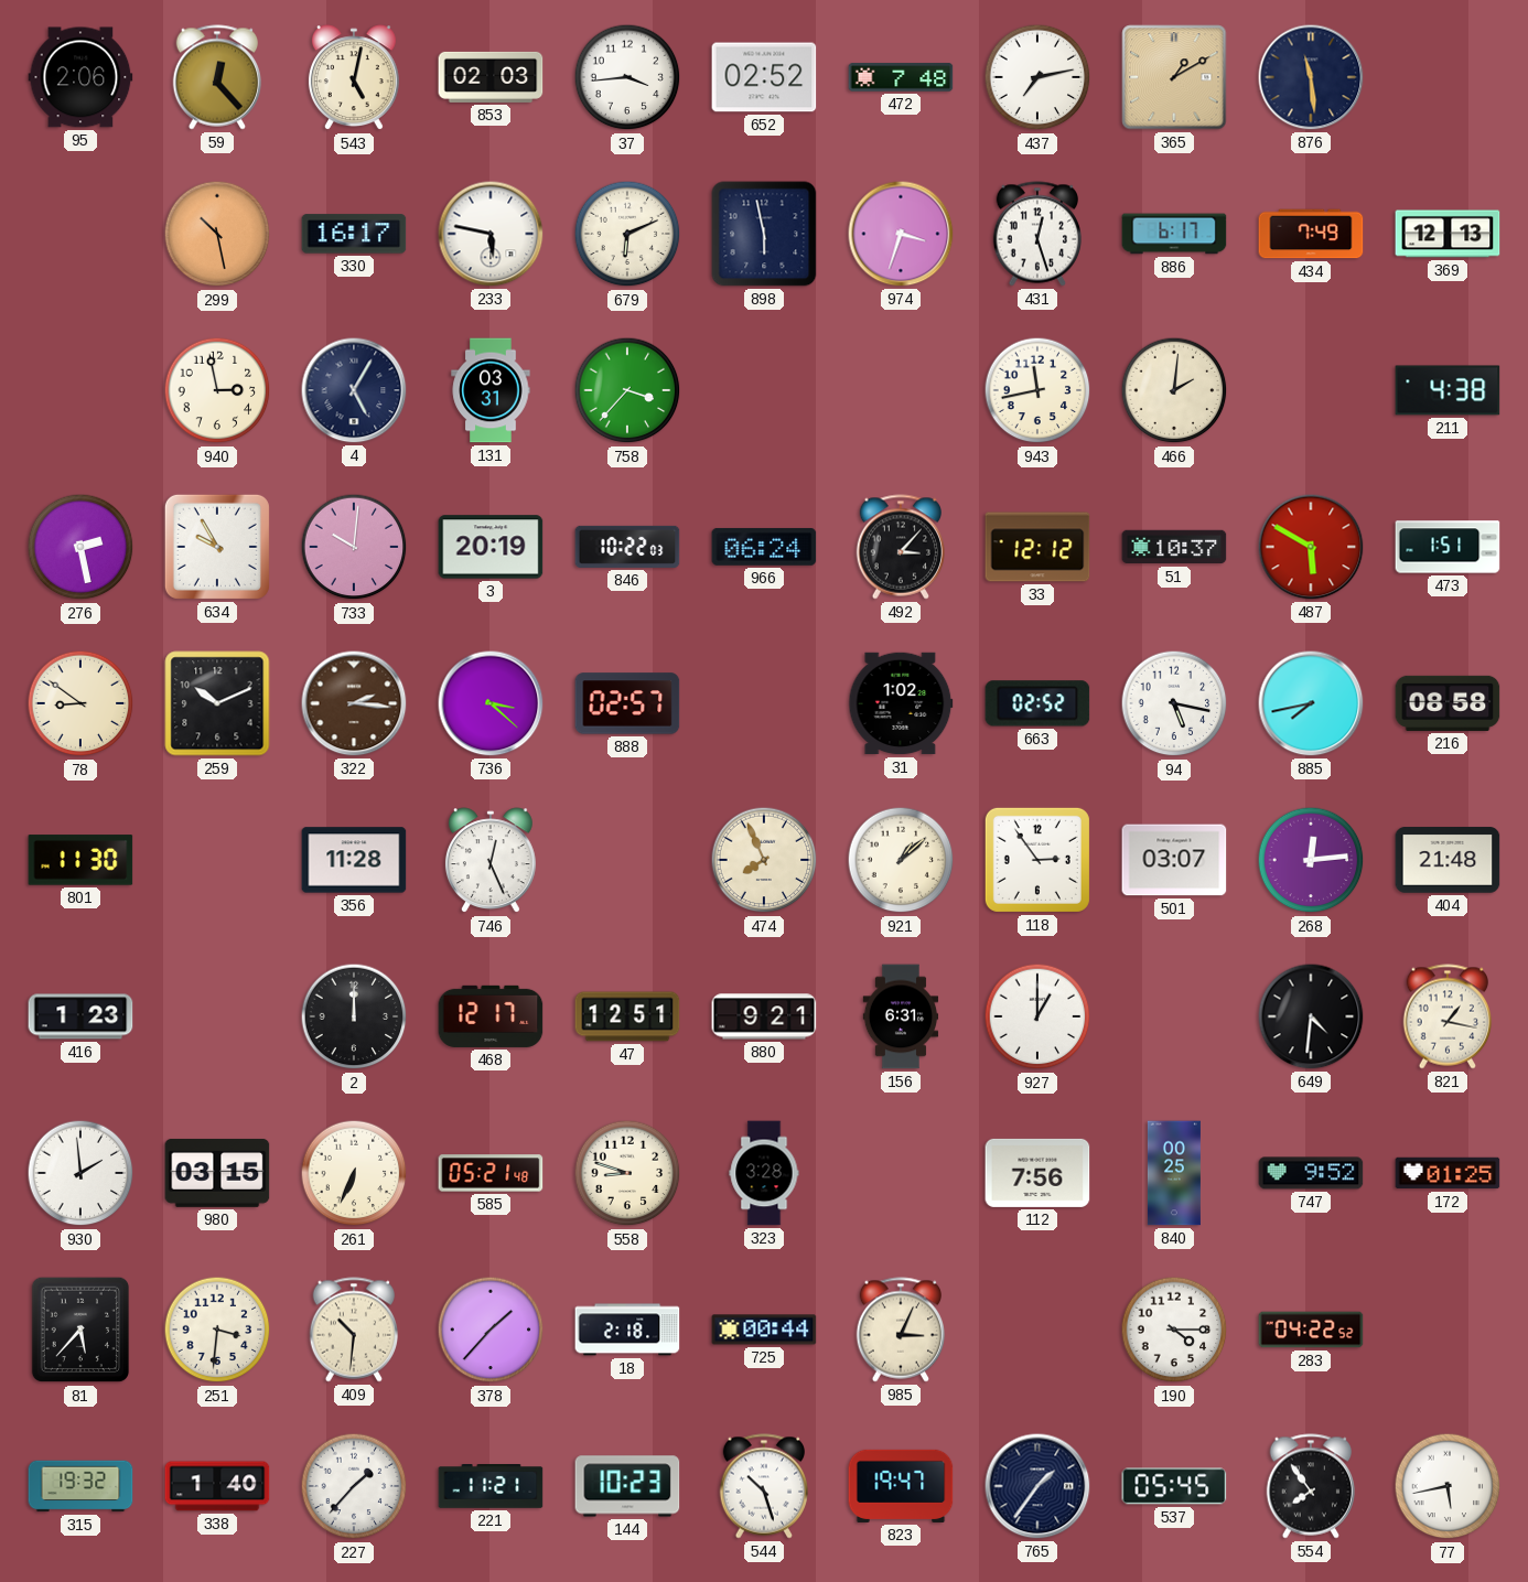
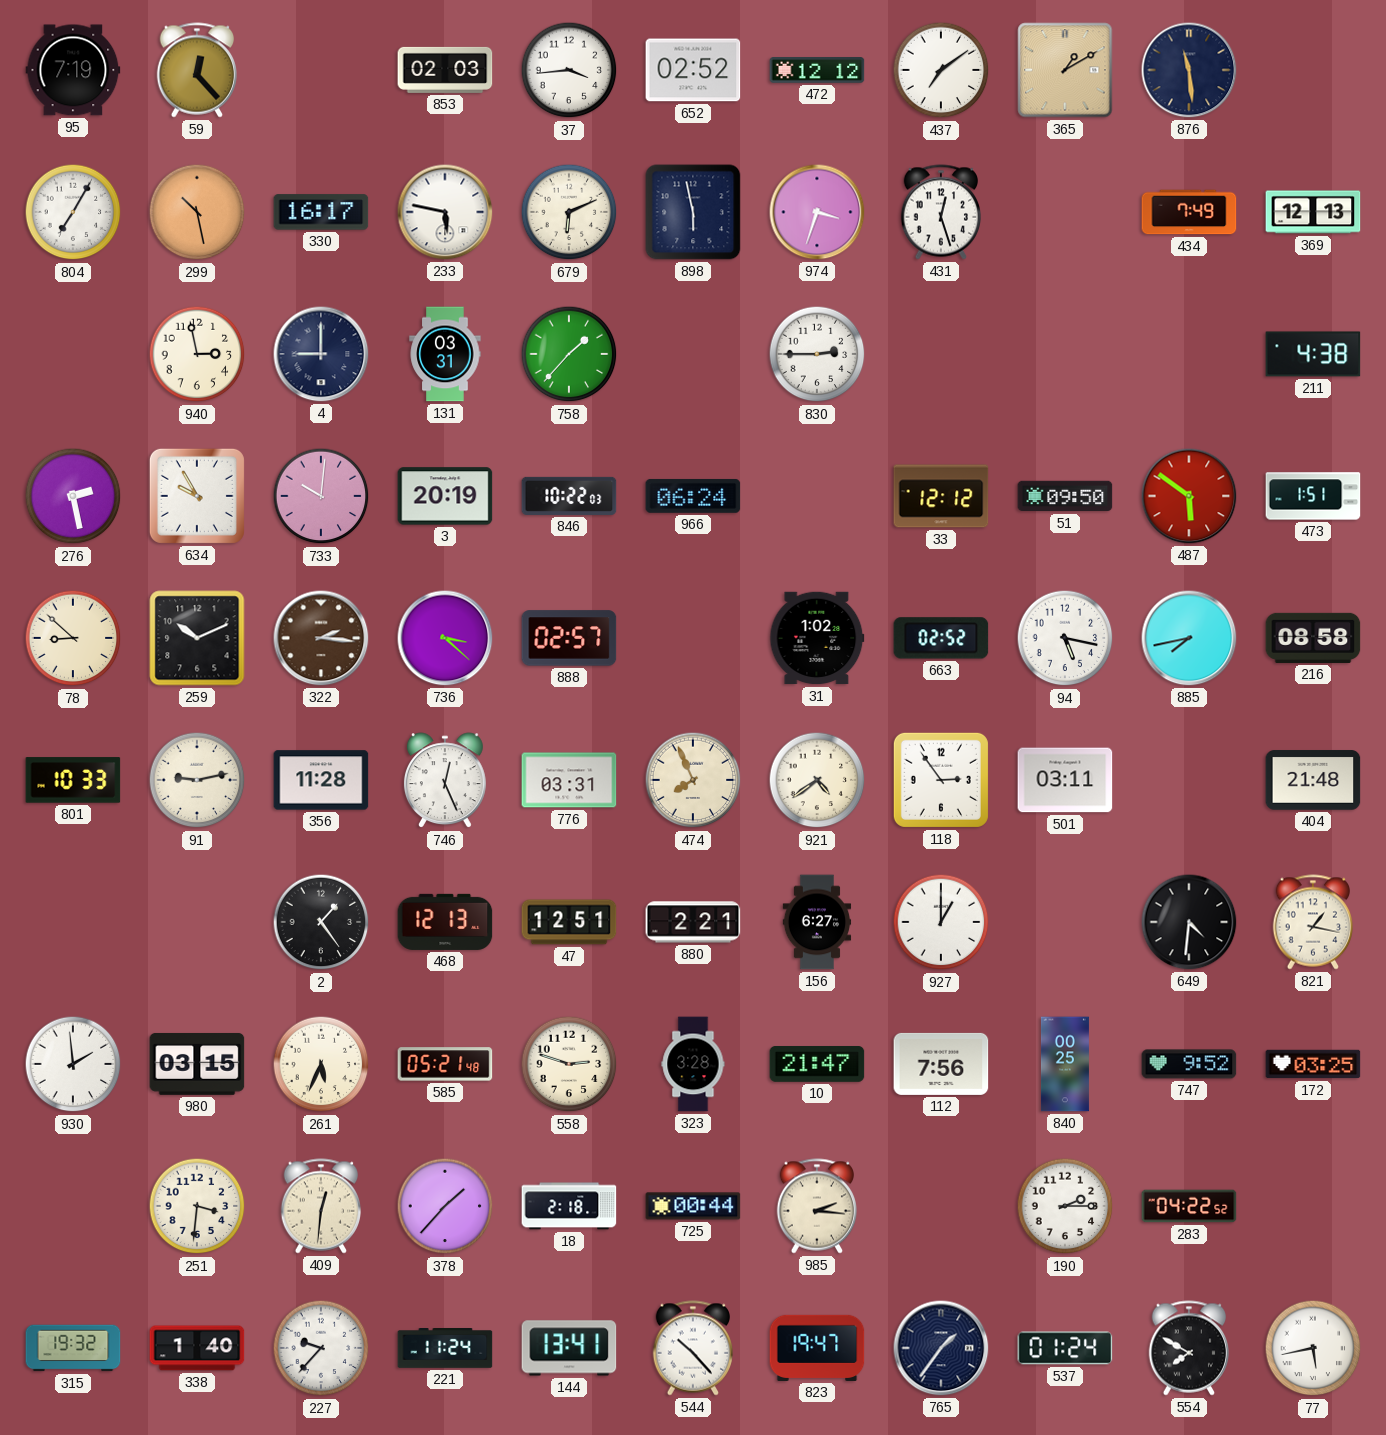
95: 2:06 -> 7:19 (73, 70)
543: 5:02 -> none (354, 78)
472: 7:48 -> 12:12 (817, 70)
437: 7:13 -> 7:09 (941, 70)
804: none -> 7:05 (73, 212)
886: 6:17 -> none (1174, 234)
4: 5:05 -> 9:00 (321, 354)
758: 3:37 -> 1:37 (569, 354)
830: none -> 2:45 (817, 354)
943: 11:43 -> none (1037, 390)
466: 2:01 -> none (1174, 390)
492: 3:07 -> none (901, 547)
51: 10:37 -> 09:50 (1065, 496)
487: 5:50 -> 5:51 (1189, 496)
78: 8:51 -> 8:52 (73, 638)
801: 11:30 -> 10:33 (73, 780)
91: none -> 9:13 (197, 780)
776: none -> 03:31 (569, 780)
921: 1:08 -> 4:39 (817, 780)
501: 03:07 -> 03:11 (1065, 780)
268: 12:14 -> none (1311, 860)
416: 1:23 -> none (80, 1016)
2: 12:00 -> 1:24 (321, 922)
468: 12:17 -> 12:13 (445, 922)
880: 9:21 -> 2:21 (693, 922)
156: 6:31 -> 6:27 (817, 922)
261: 6:34 -> 5:34 (321, 1064)
558: 8:48 -> 2:48 (569, 1064)
10: none -> 21:47 (817, 1065)
172: 01:25 -> 03:25 (1313, 1064)
81: 5:37 -> none (80, 1330)
409: 10:31 -> 12:31 (321, 1206)
985: 3:04 -> 2:16 (817, 1206)
190: 4:15 -> 2:15 (1065, 1206)
227: 1:37 -> 9:37 (321, 1348)
221: 11:21 -> 11:24 (445, 1348)
144: 10:23 -> 13:41 (569, 1348)
544: 10:27 -> 10:23 (693, 1348)
537: 05:45 -> 01:24 (1065, 1348)
554: 7:54 -> 7:50 (1189, 1348)
